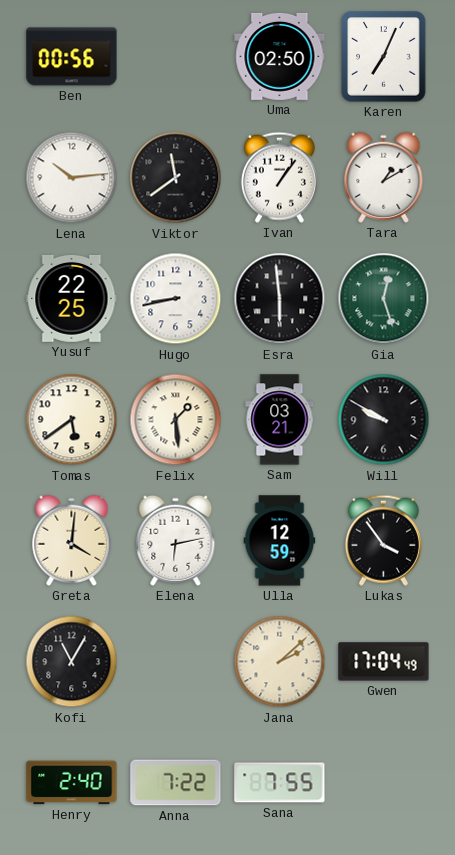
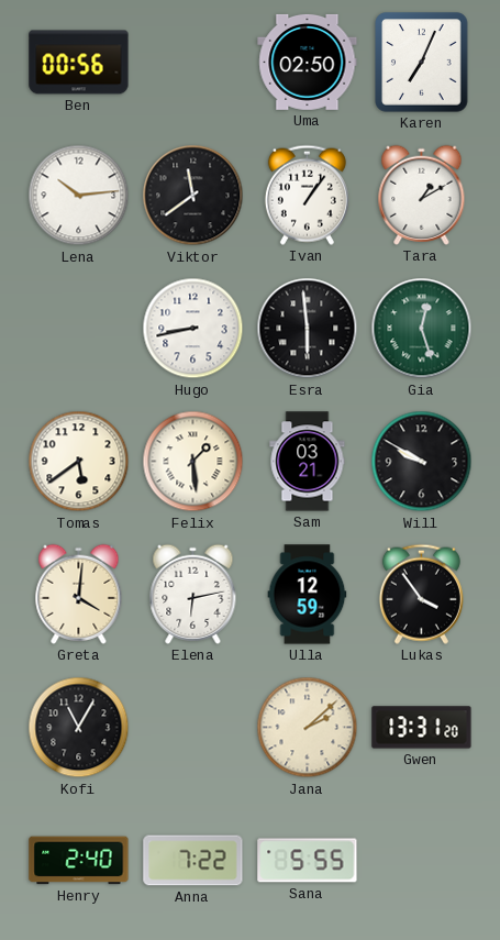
Yusuf: 22:25 -> none (72, 298)
Gwen: 17:04 -> 13:31 (422, 728)
Sana: 7:55 -> 5:55 (308, 861)
